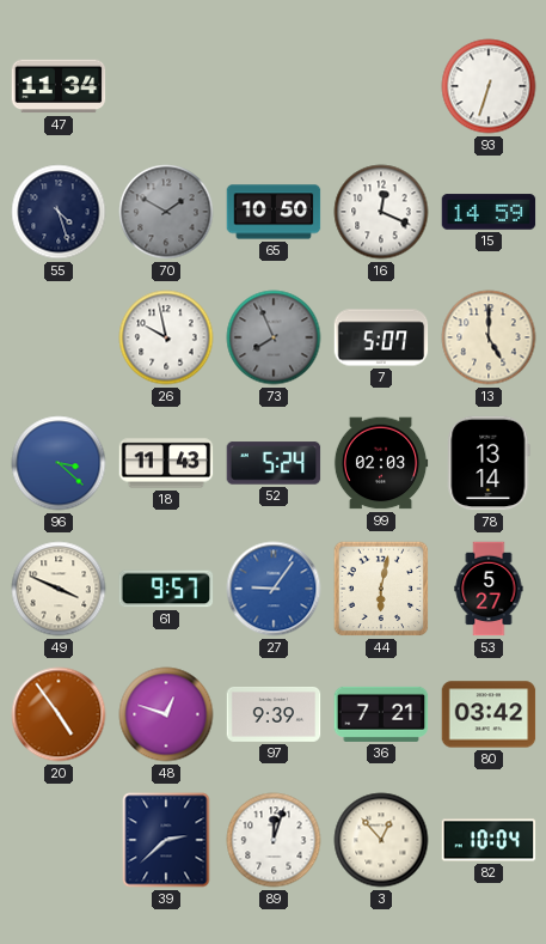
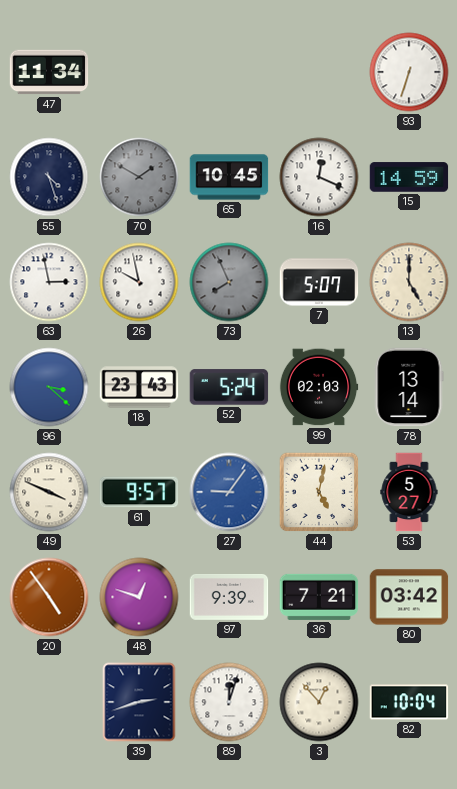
65: 10:50 -> 10:45 (229, 177)
63: none -> 2:58 (49, 282)
18: 11:43 -> 23:43 (139, 387)
44: 6:02 -> 5:02 (319, 492)
39: 2:38 -> 2:42 (139, 702)
